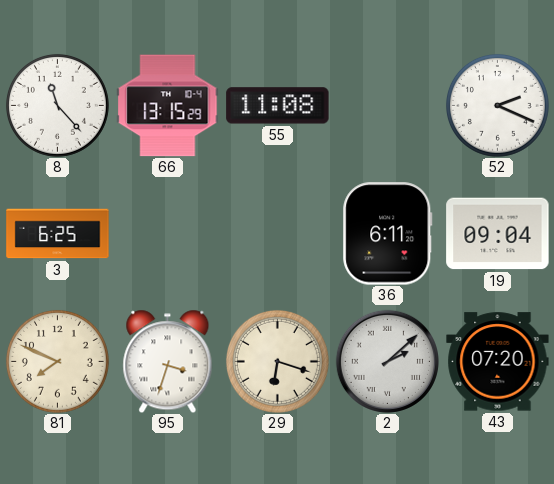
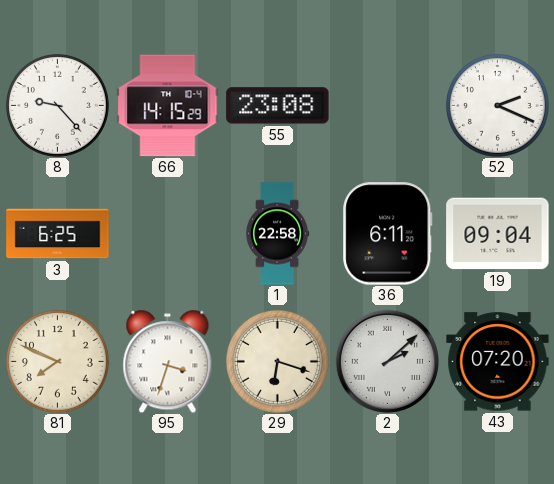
8: 11:23 -> 9:23 (57, 105)
66: 13:15 -> 14:15 (168, 106)
55: 11:08 -> 23:08 (278, 106)
1: none -> 22:58 (277, 234)
